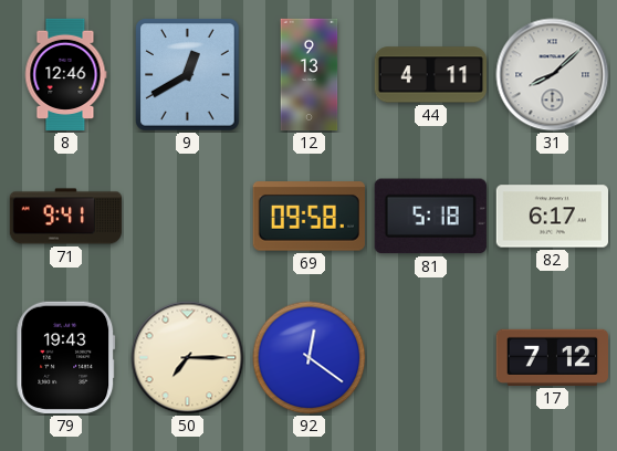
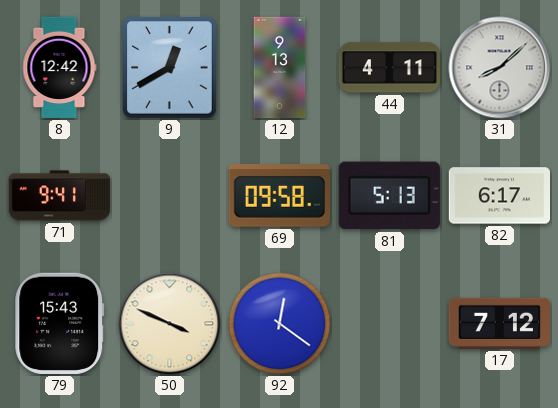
8: 12:46 -> 12:42 (59, 68)
81: 5:18 -> 5:13 (389, 196)
79: 19:43 -> 15:43 (60, 323)
50: 7:15 -> 3:49 (170, 324)
